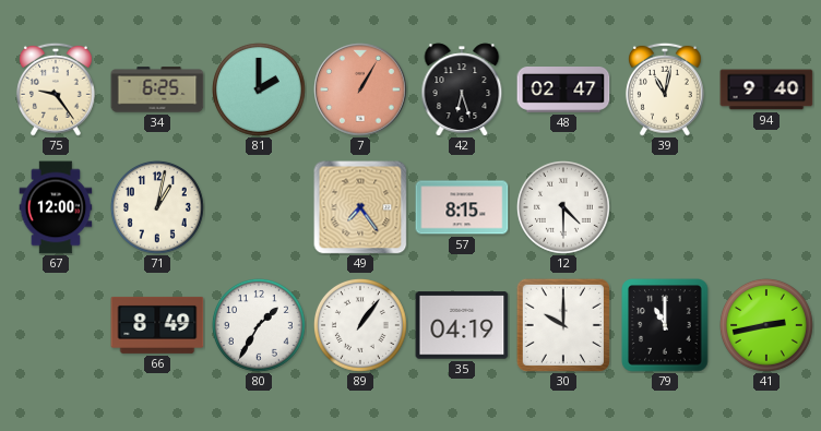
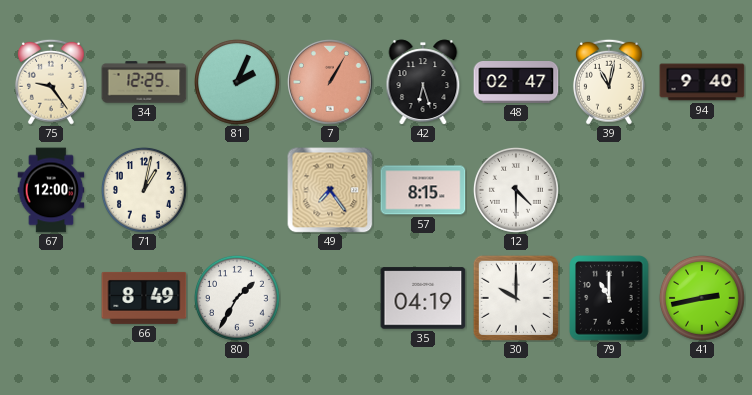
34: 6:25 -> 12:25 (144, 82)
81: 2:00 -> 2:04 (237, 82)
89: 1:06 -> none (360, 325)
